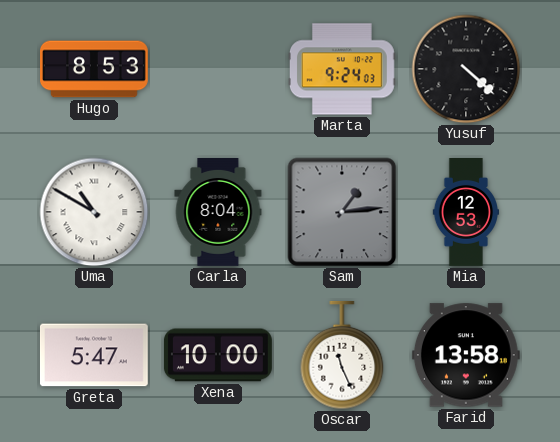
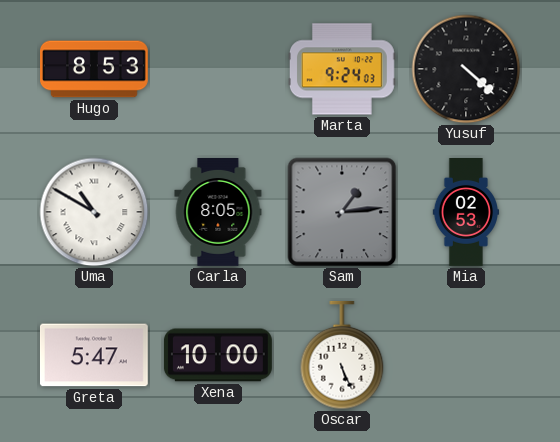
Carla: 8:04 -> 8:05 (218, 213)
Mia: 12:53 -> 02:53 (465, 213)
Oscar: 11:26 -> 5:26 (342, 355)
Farid: 13:58 -> none (466, 355)
